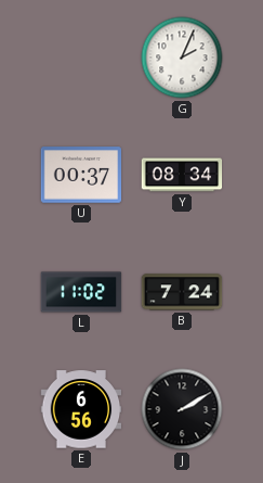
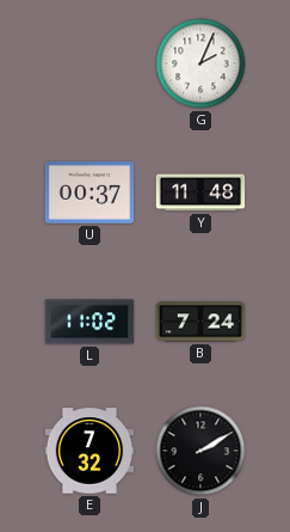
Y: 08:34 -> 11:48 (200, 192)
E: 6:56 -> 7:32 (90, 451)
